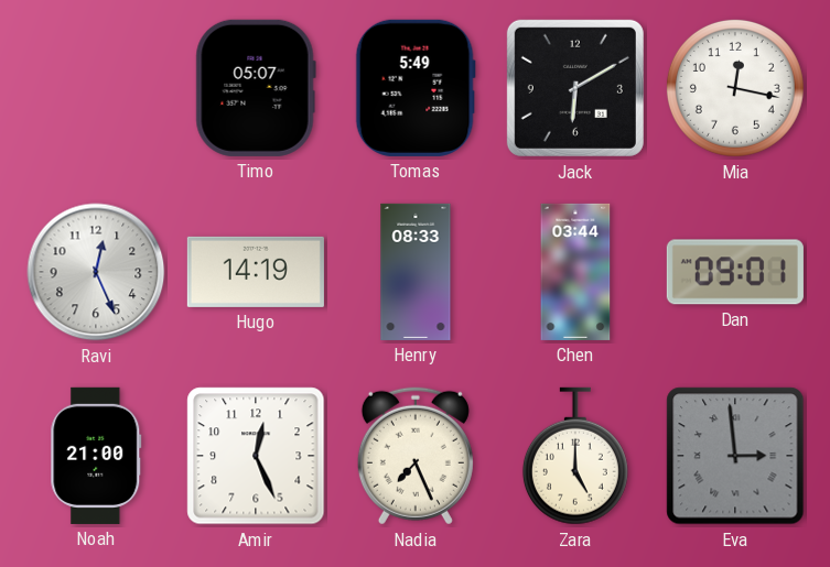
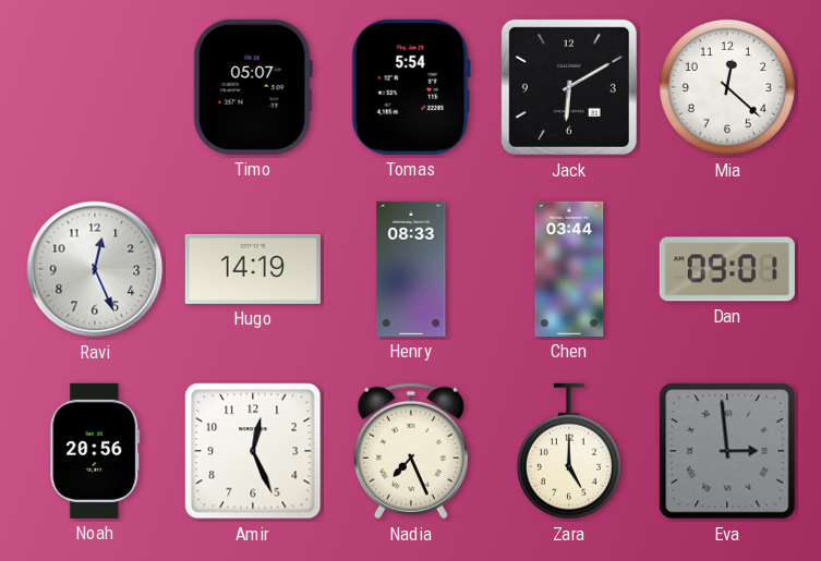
Tomas: 5:49 -> 5:54 (411, 87)
Mia: 12:17 -> 12:22 (727, 87)
Noah: 21:00 -> 20:56 (95, 451)
